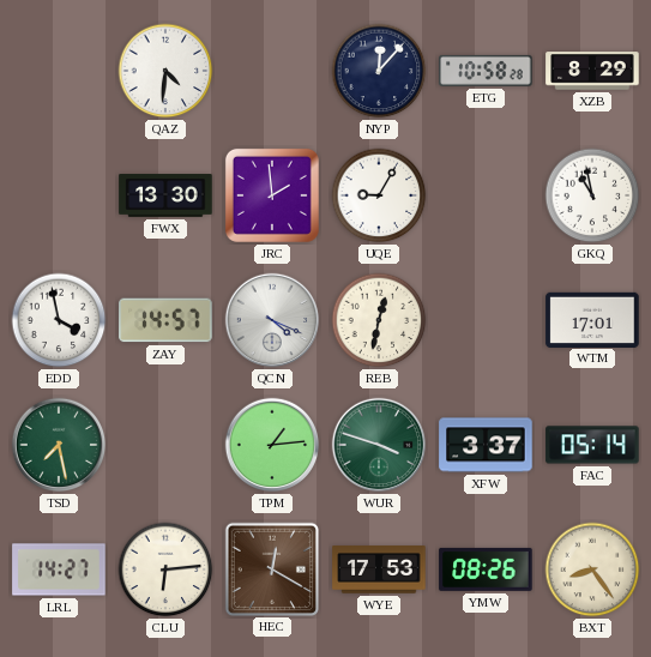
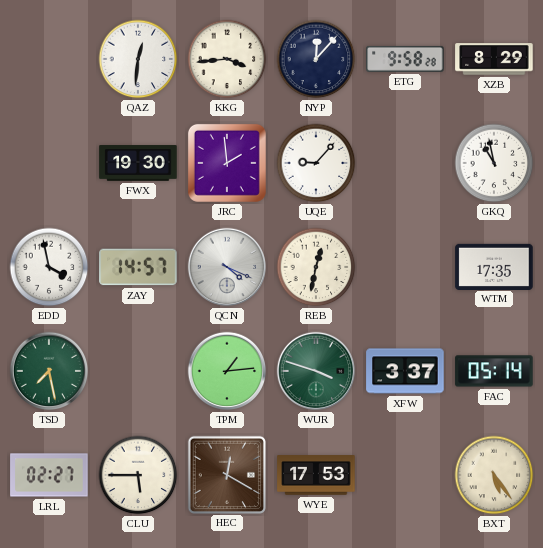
QAZ: 4:31 -> 12:31 (138, 59)
KKG: none -> 3:44 (227, 59)
ETG: 10:58 -> 9:58 (405, 59)
FWX: 13:30 -> 19:30 (138, 163)
UQE: 9:05 -> 9:07 (316, 163)
WTM: 17:01 -> 17:35 (494, 266)
LRL: 14:27 -> 02:27 (49, 475)
CLU: 6:14 -> 5:45 (138, 475)
YMW: 08:26 -> none (486, 569)
BXT: 8:24 -> 5:24 (494, 475)
